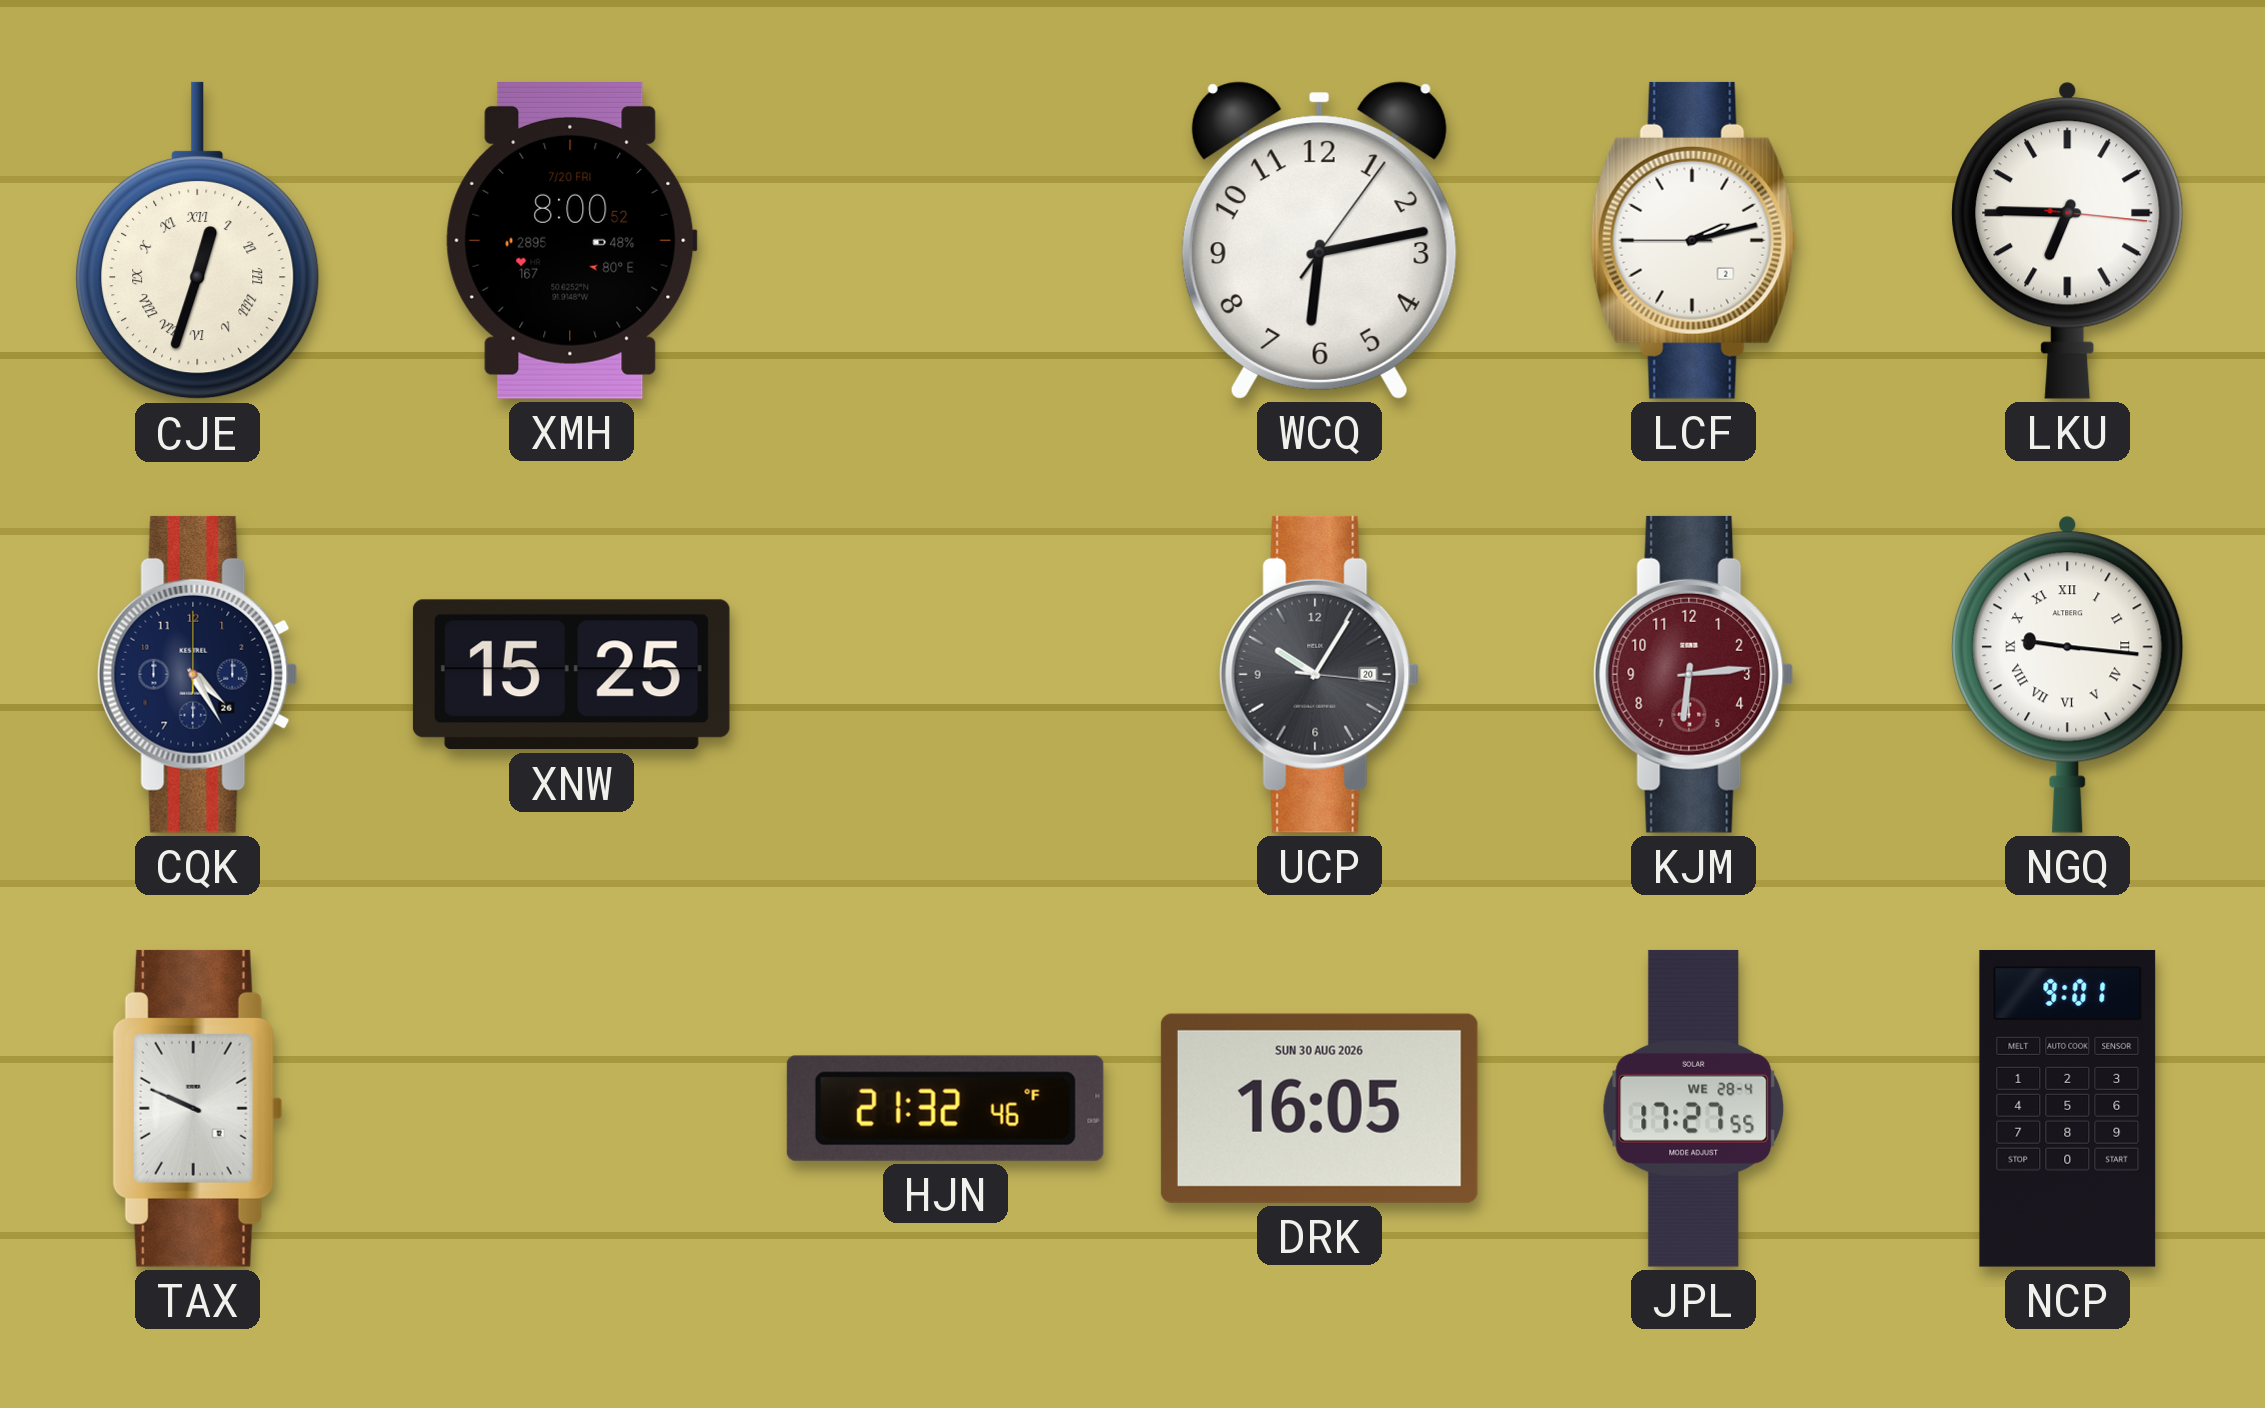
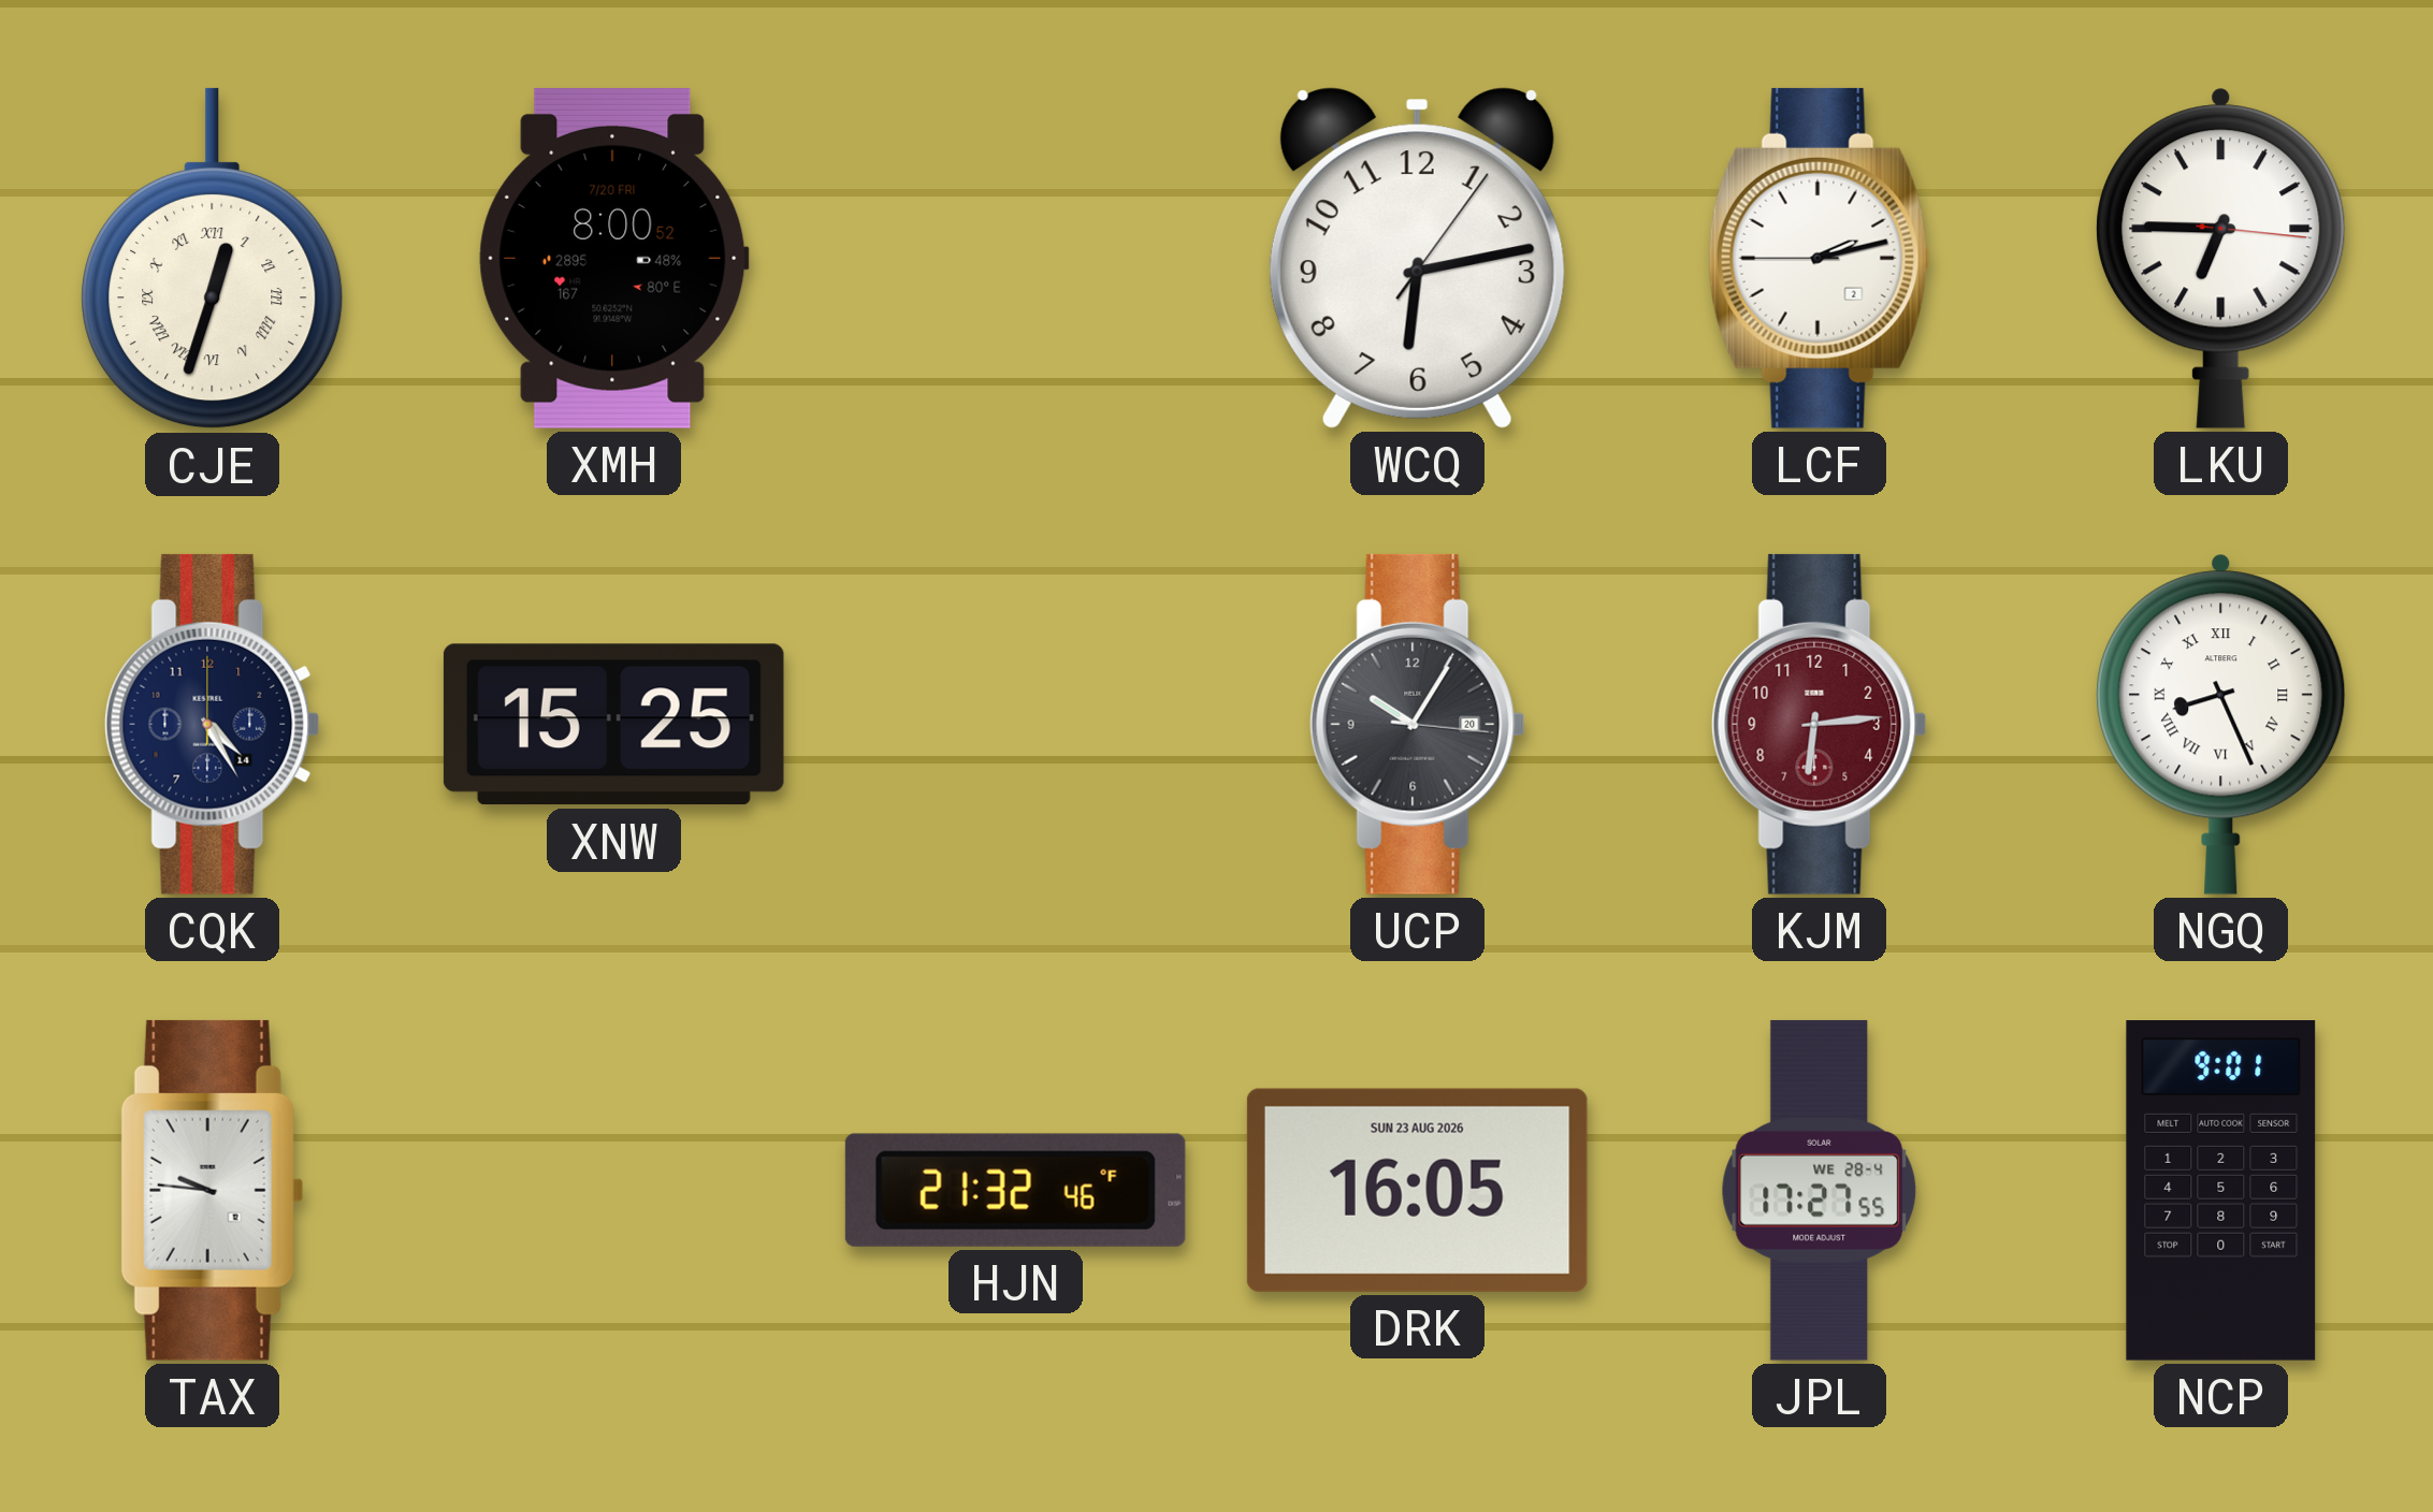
CQK date: 26 -> 14 (213, 724)
NGQ: 9:16 -> 8:26 (2221, 724)
TAX: 9:49 -> 9:46 (213, 1190)
DRK date: SUN 30 AUG 2026 -> SUN 23 AUG 2026 (1417, 1190)
